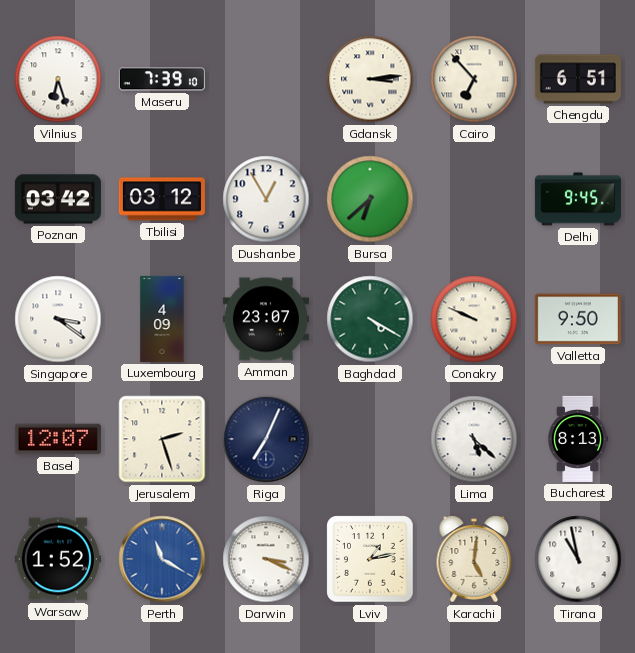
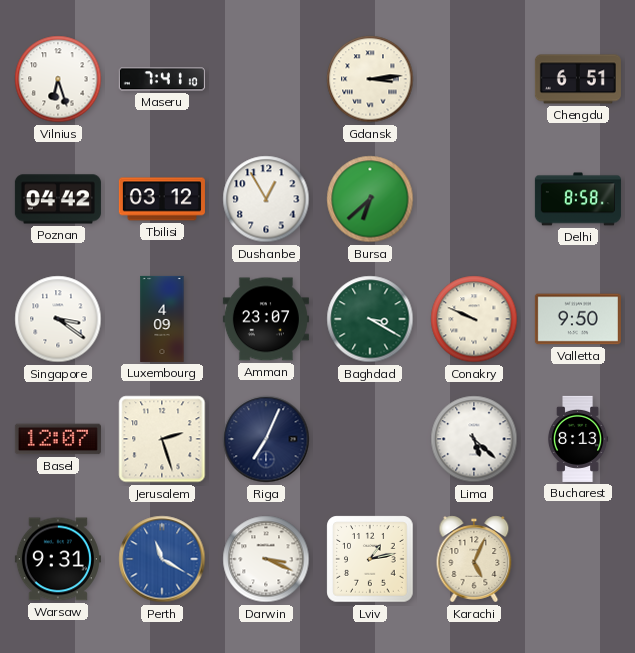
Maseru: 7:39 -> 7:41 (162, 79)
Cairo: 6:53 -> none (474, 79)
Poznan: 03:42 -> 04:42 (58, 199)
Delhi: 9:45 -> 8:58 (578, 199)
Baghdad: 4:20 -> 3:20 (370, 319)
Warsaw: 1:52 -> 9:31 (58, 559)
Karachi: 5:01 -> 5:04 (474, 559)
Tirana: 10:58 -> none (578, 559)
